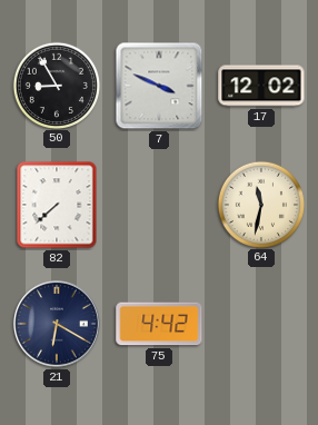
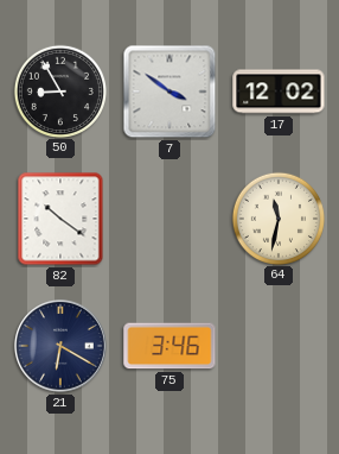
7: 3:49 -> 3:51 (170, 92)
82: 7:38 -> 10:21 (60, 219)
75: 4:42 -> 3:46 (170, 346)
